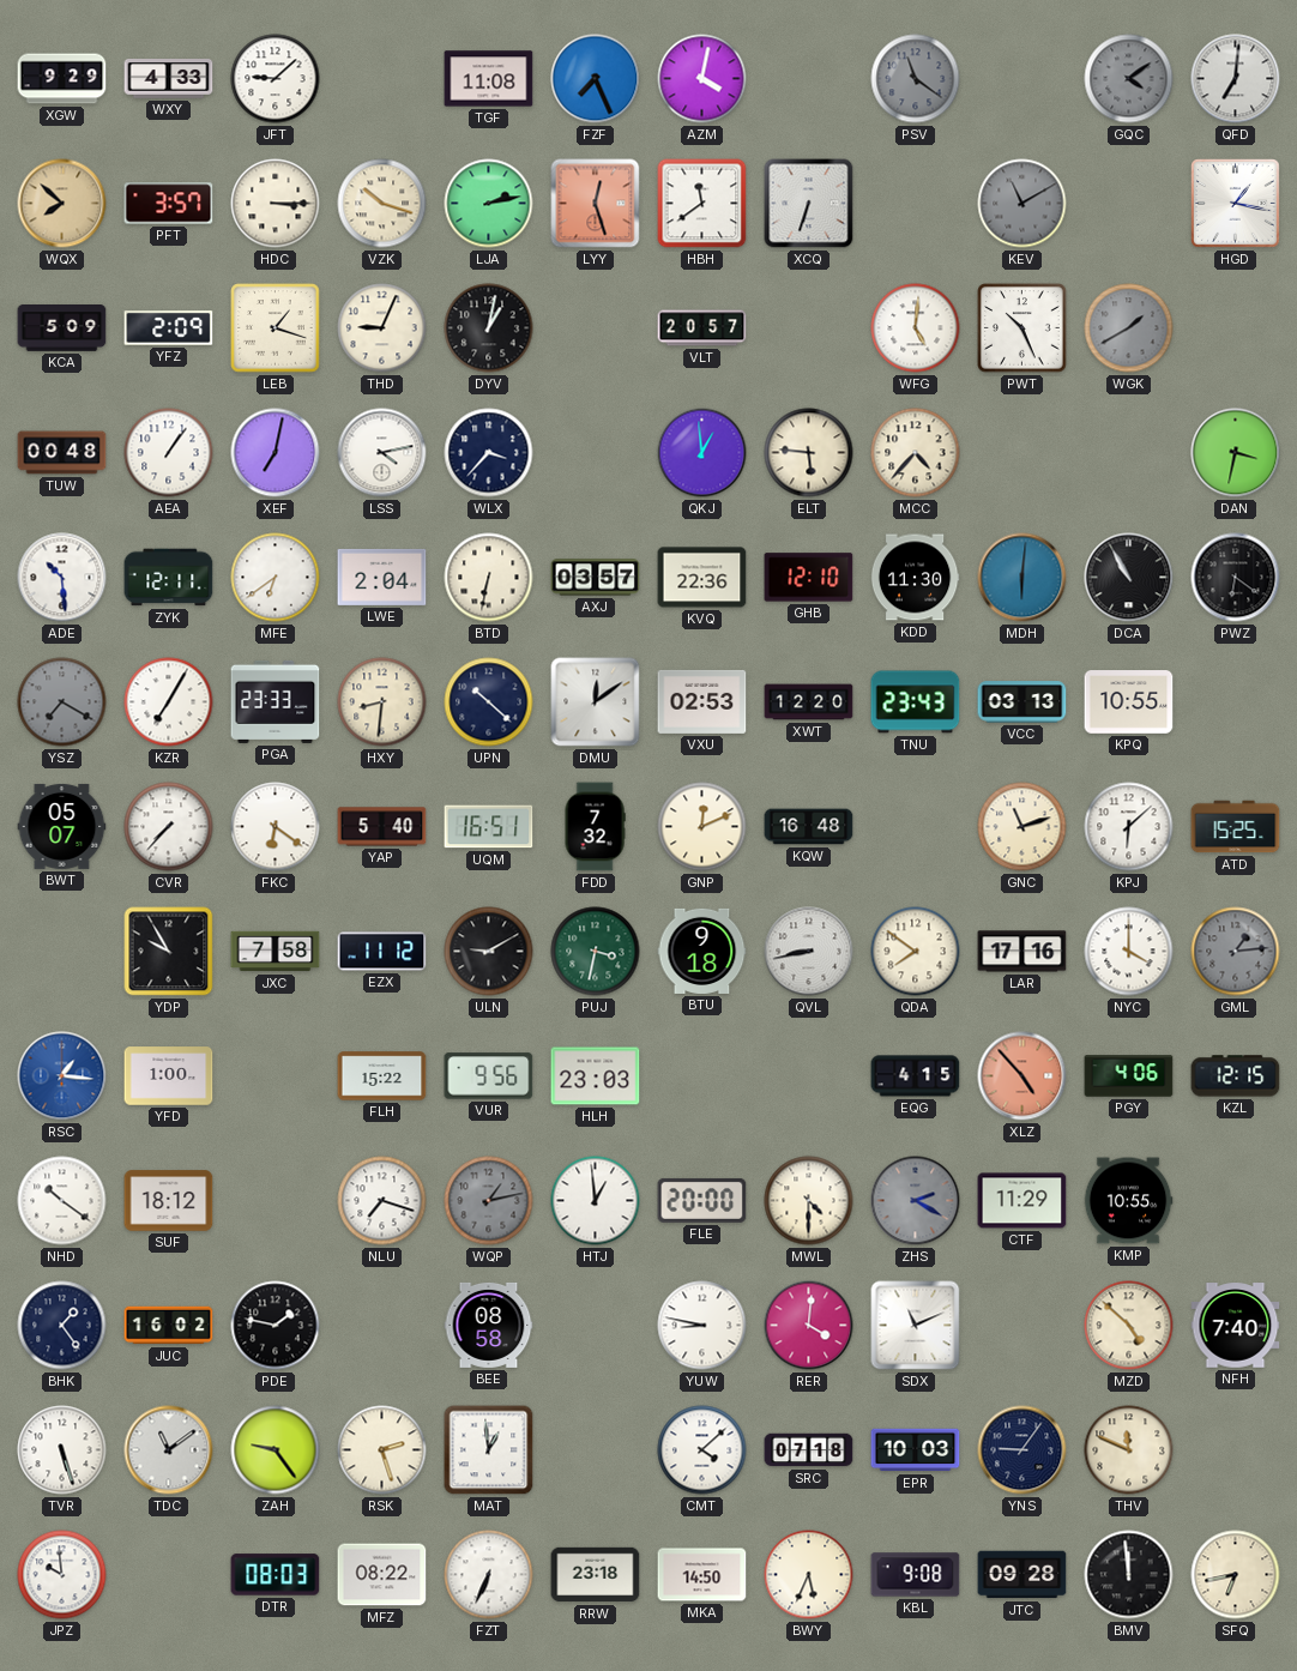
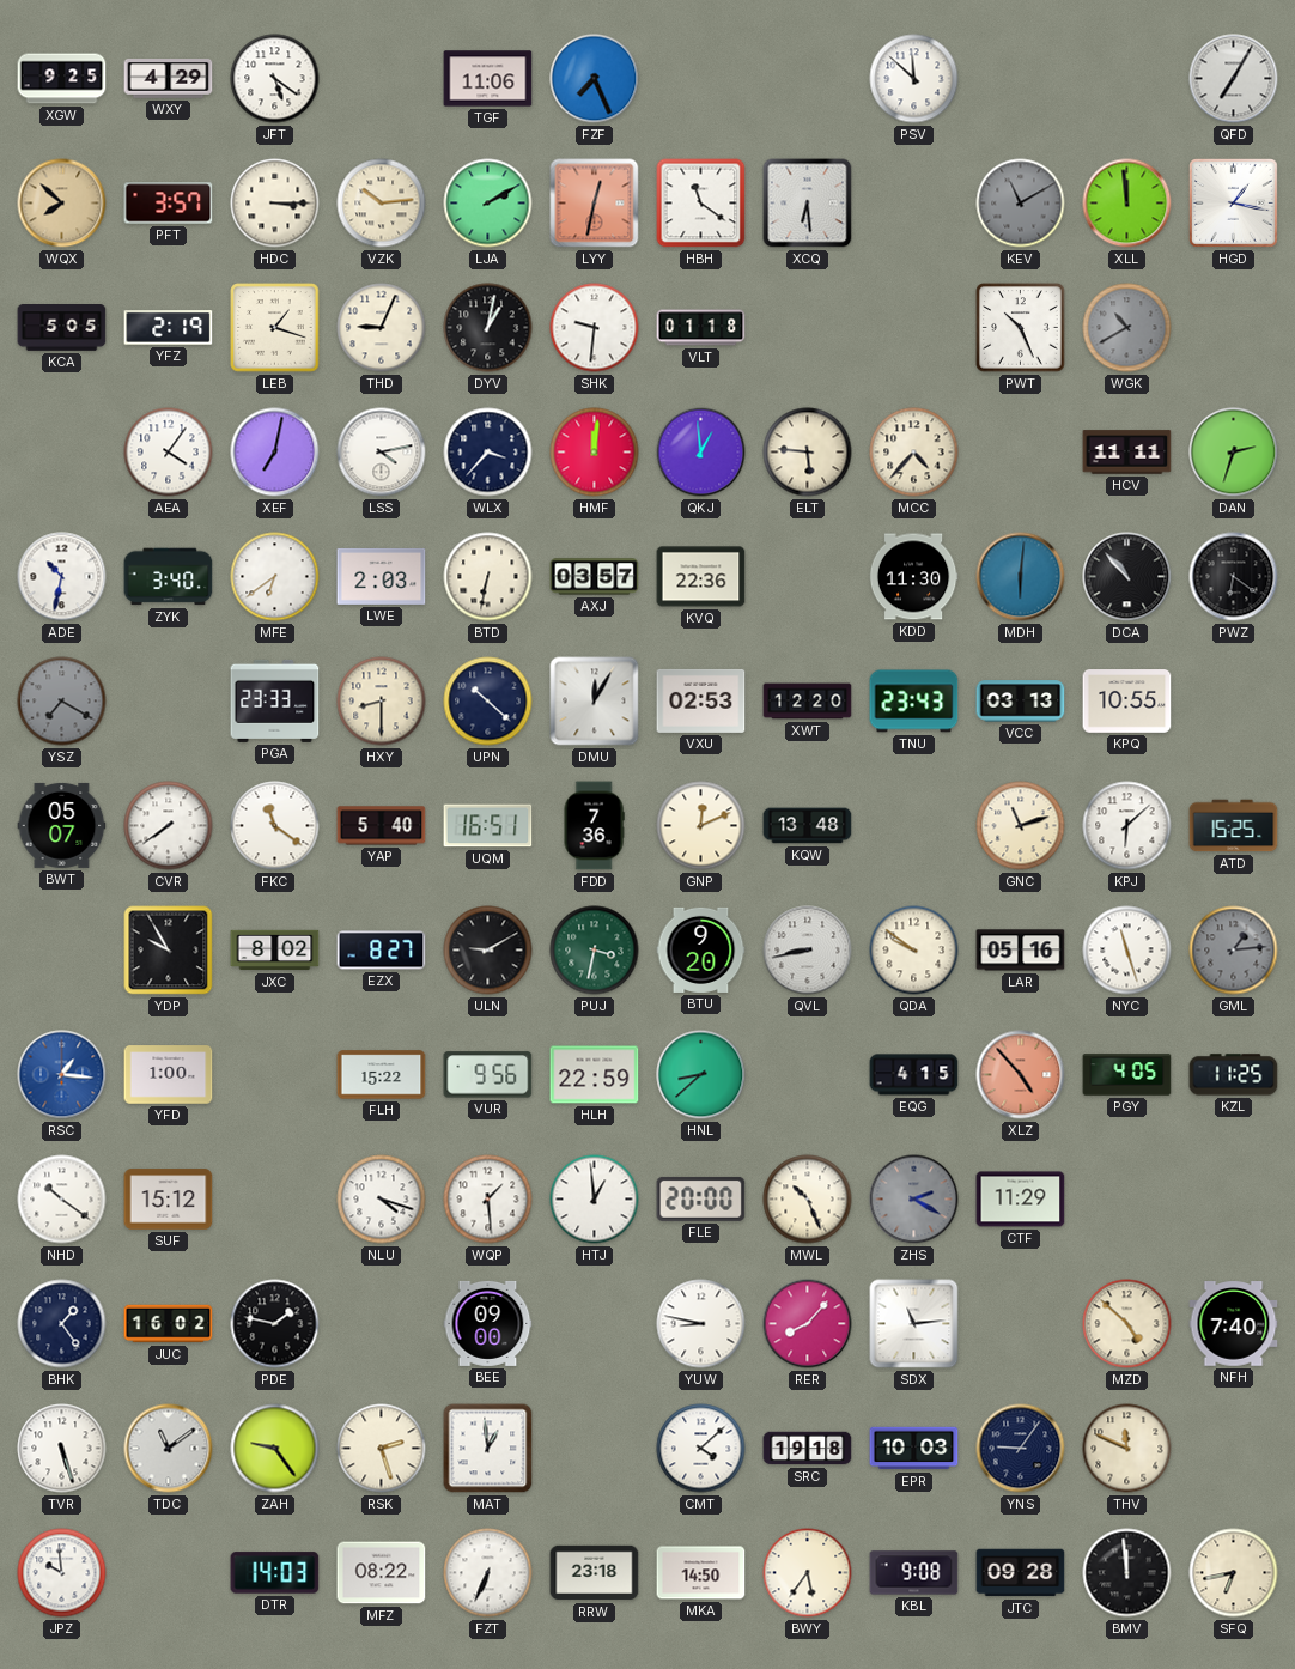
XGW: 9:29 -> 9:25 (62, 79)
WXY: 4:33 -> 4:29 (169, 79)
JFT: 9:08 -> 5:21 (275, 79)
TGF: 11:08 -> 11:06 (488, 79)
AZM: 4:02 -> none (702, 79)
PSV: 11:21 -> 11:52 (914, 79)
PSV dial: grey -> white (914, 79)
GQC: 4:09 -> none (1129, 79)
QFD: 7:01 -> 7:05 (1234, 79)
VZK: 10:18 -> 10:14 (382, 204)
LJA: 2:13 -> 2:10 (488, 204)
LYY: 12:27 -> 12:32 (595, 204)
HBH: 11:39 -> 11:21 (701, 204)
XCQ: 6:33 -> 6:29 (808, 204)
XLL: none -> 11:59 (1127, 204)
KCA: 5:09 -> 5:05 (62, 328)
YFZ: 2:09 -> 2:19 (169, 328)
SHK: none -> 9:31 (595, 328)
VLT: 20:57 -> 01:18 (701, 328)
WFG: 5:01 -> none (916, 328)
WGK: 1:40 -> 10:40 (1127, 328)
TUW: 00:48 -> none (62, 453)
AEA: 1:06 -> 4:06 (169, 453)
HMF: none -> 12:01 (595, 453)
HCV: none -> 11:11 (1127, 453)
DAN: 3:32 -> 2:33 (1234, 453)
ADE: 10:29 -> 10:32 (62, 577)
ZYK: 12:11 -> 3:40 (169, 577)
LWE: 2:04 -> 2:03 (382, 576)
GHB: 12:10 -> none (809, 578)
DCA: 10:55 -> 10:53 (1127, 577)
KZR: 7:05 -> none (169, 702)
HXY: 8:31 -> 8:30 (382, 702)
DMU: 12:09 -> 12:05 (595, 702)
CVR: 7:37 -> 7:39 (169, 826)
FKC: 6:21 -> 11:21 (275, 826)
FDD: 7:32 -> 7:36 (594, 826)
KQW: 16:48 -> 13:48 (808, 826)
JXC: 7:58 -> 8:02 (275, 951)
EZX: 11:12 -> 8:27 (382, 951)
BTU: 9:18 -> 9:20 (701, 949)
QDA: 7:51 -> 9:51 (914, 951)
LAR: 17:16 -> 05:16 (1021, 951)
NYC: 4:00 -> 11:27 (1127, 951)
HLH: 23:03 -> 22:59 (595, 1075)
HNL: none -> 8:38 (701, 1075)
PGY: 4:06 -> 4:05 (1127, 1075)
KZL: 12:15 -> 11:25 (1234, 1075)
SUF: 18:12 -> 15:12 (169, 1200)
NLU: 7:18 -> 4:18 (382, 1200)
WQP: 1:13 -> 1:29 (488, 1200)
WQP dial: grey -> white (488, 1200)
MWL: 4:30 -> 10:26 (808, 1200)
KMP: 10:55 -> none (1128, 1201)
BEE: 08:58 -> 09:00 (488, 1323)
RER: 4:01 -> 8:07 (808, 1324)
SDX: 11:11 -> 11:14 (914, 1324)
SRC: 07:18 -> 19:18 (808, 1449)
DTR: 08:03 -> 14:03 (275, 1573)
BWY: 5:34 -> 5:36 (808, 1573)
